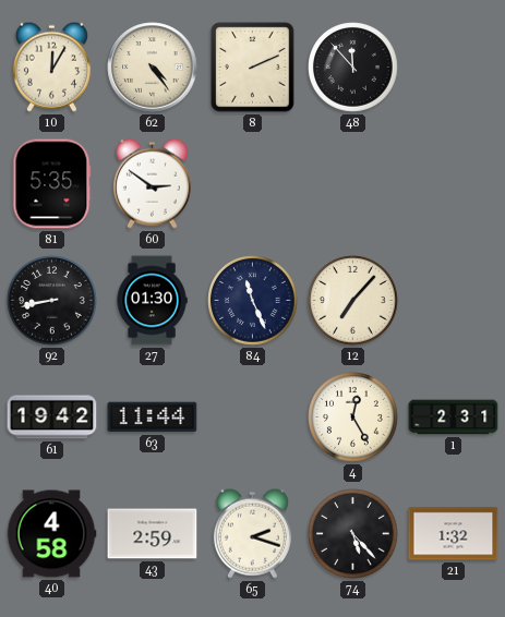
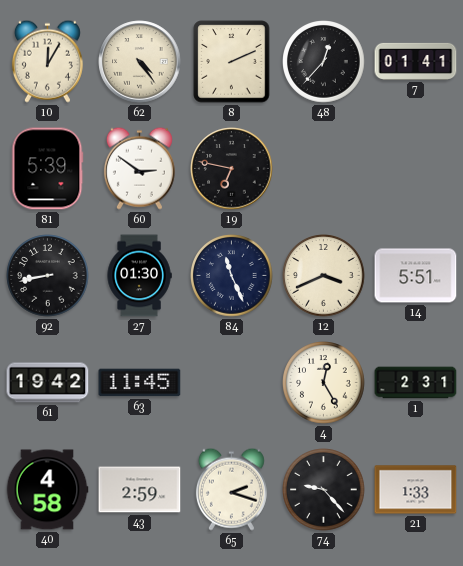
48: 11:53 -> 12:37 (324, 62)
7: none -> 01:41 (416, 61)
81: 5:35 -> 5:39 (48, 169)
19: none -> 6:47 (232, 169)
12: 7:07 -> 3:41 (324, 276)
14: none -> 5:51 (416, 276)
63: 11:44 -> 11:45 (140, 383)
74: 5:23 -> 9:23 (324, 490)
21: 1:32 -> 1:33 (416, 490)
